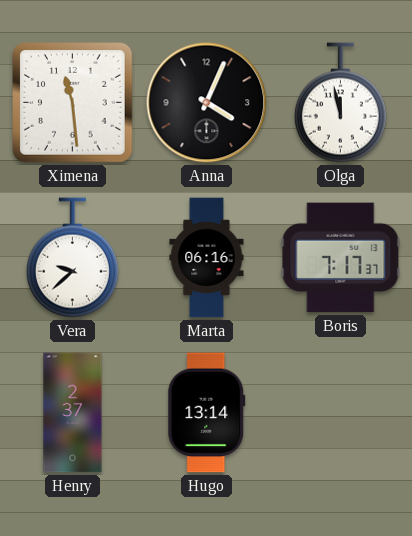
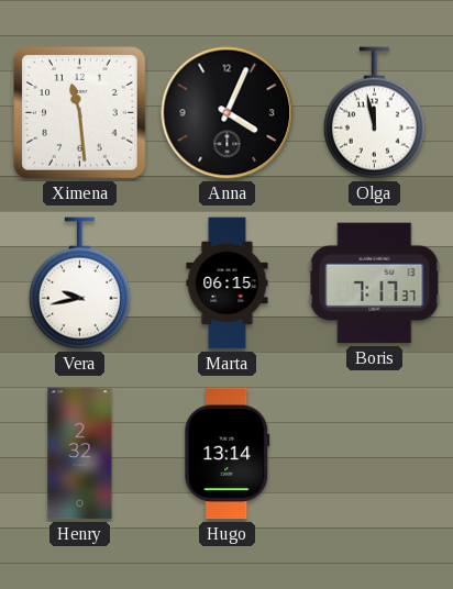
Vera: 9:38 -> 9:43 (79, 284)
Marta: 06:16 -> 06:15 (228, 284)
Henry: 2:37 -> 2:32 (80, 454)
